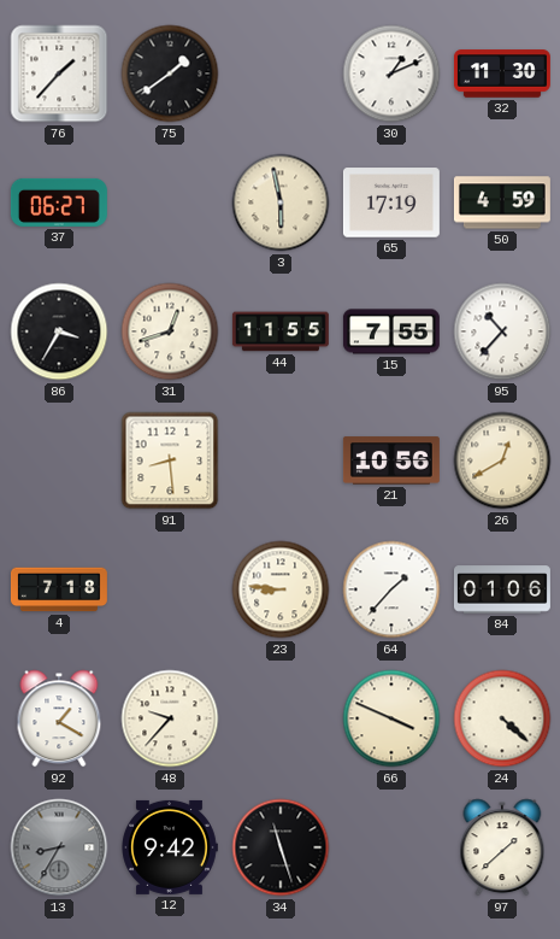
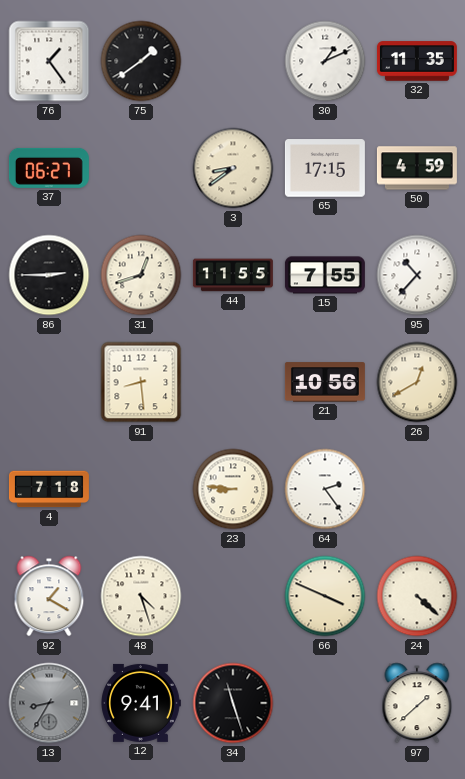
76: 1:37 -> 1:24 (49, 61)
32: 11:30 -> 11:35 (417, 61)
3: 5:58 -> 8:39 (233, 168)
65: 17:19 -> 17:15 (325, 168)
86: 3:35 -> 2:45 (49, 275)
64: 1:37 -> 2:24 (325, 489)
84: 01:06 -> none (502, 589)
48: 9:37 -> 4:27 (141, 596)
12: 9:42 -> 9:41 (141, 703)
